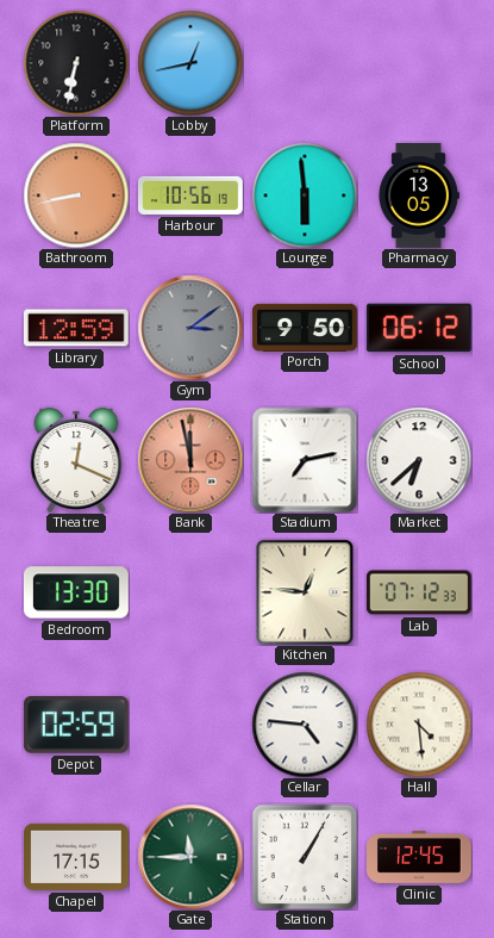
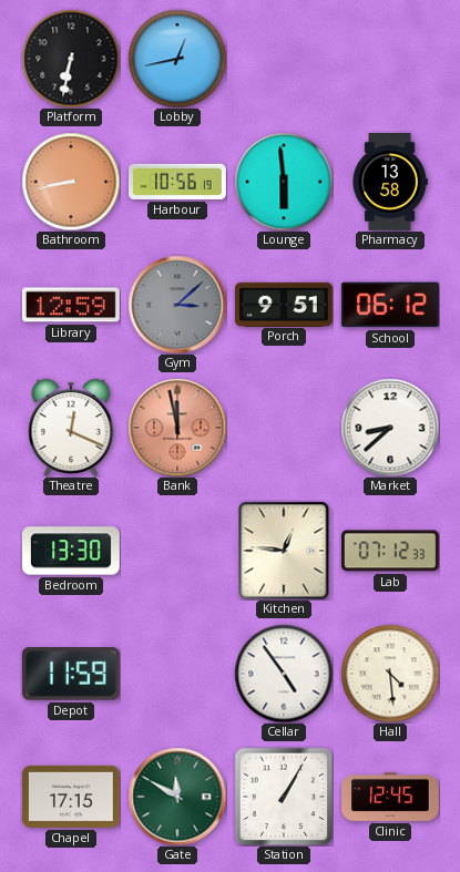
Pharmacy: 13:05 -> 13:58 (390, 183)
Gym: 3:09 -> 3:08 (177, 305)
Porch: 9:50 -> 9:51 (285, 304)
Stadium: 7:13 -> none (305, 460)
Market: 6:38 -> 8:38 (390, 428)
Depot: 02:59 -> 11:59 (71, 675)
Cellar: 4:46 -> 4:54 (284, 674)
Gate: 11:45 -> 11:50 (177, 797)
